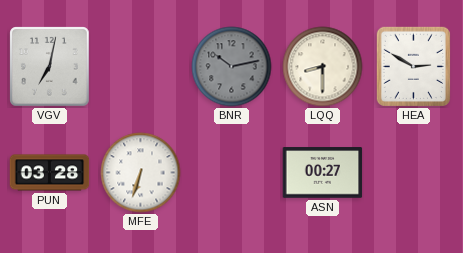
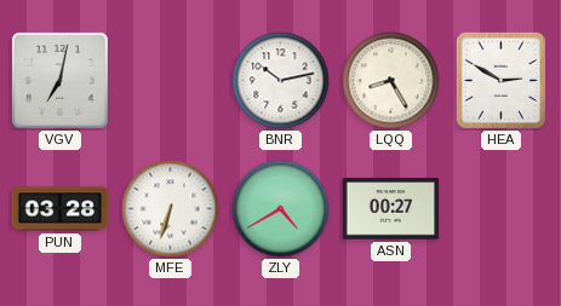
BNR dial: grey -> white (281, 81)
LQQ: 8:30 -> 8:25 (391, 81)
ZLY: none -> 4:40 (281, 209)
